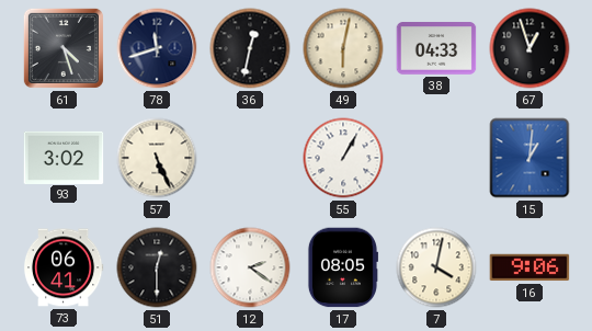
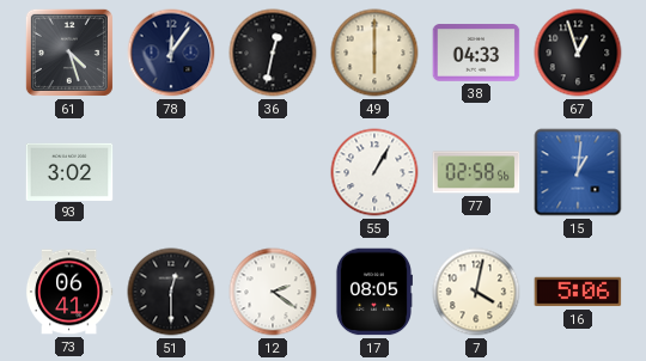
78: 11:42 -> 12:06 (171, 53)
49: 6:02 -> 6:00 (374, 53)
57: 5:26 -> none (157, 158)
77: none -> 02:58 (476, 172)
16: 9:06 -> 5:06 (578, 292)
